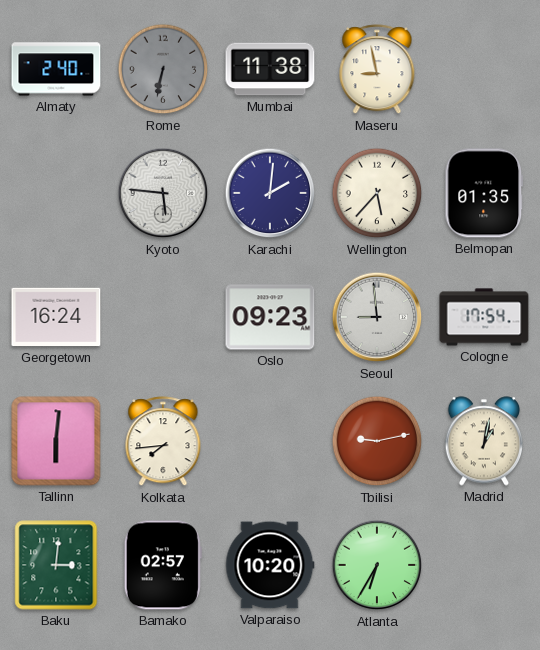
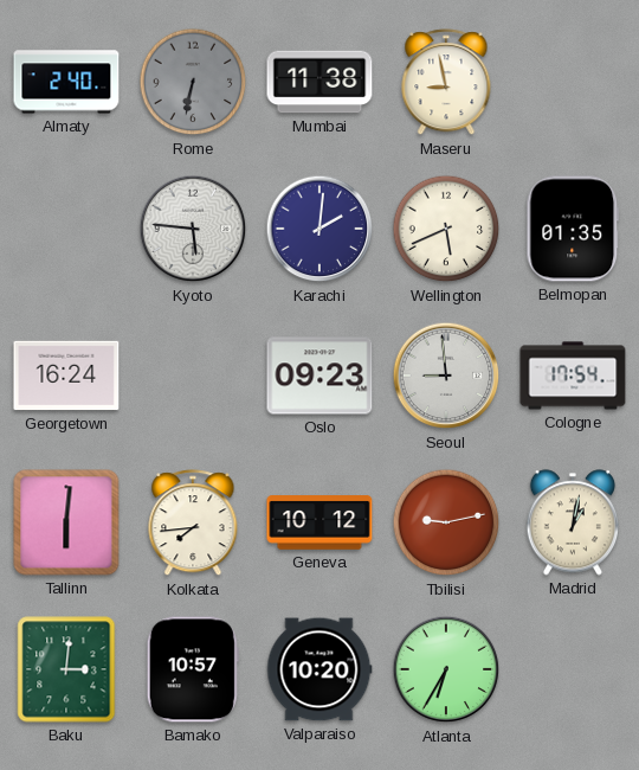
Wellington: 5:37 -> 5:41 (446, 229)
Geneva: none -> 10:12 (319, 522)
Bamako: 02:57 -> 10:57 (193, 669)
